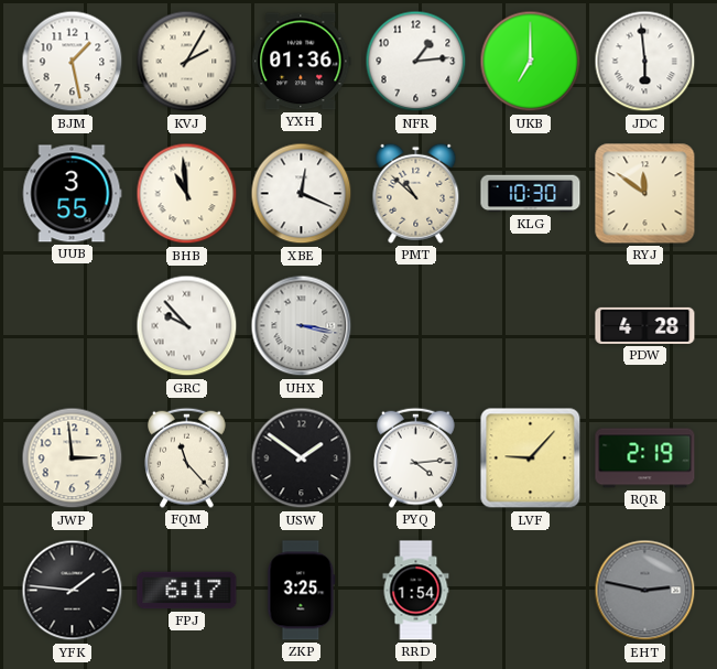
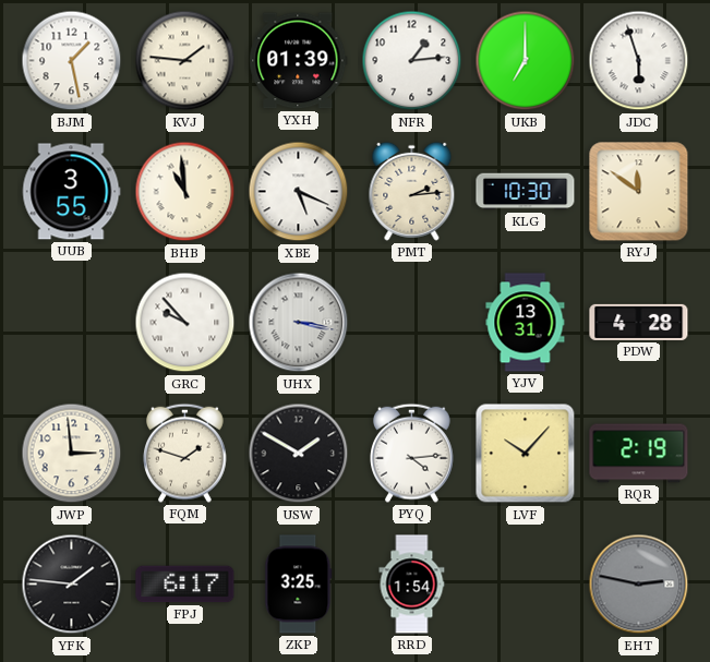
KVJ: 2:05 -> 1:46 (185, 61)
YXH: 01:36 -> 01:39 (299, 61)
JDC: 5:59 -> 5:57 (639, 61)
XBE: 12:19 -> 5:19 (299, 192)
PMT: 10:52 -> 2:14 (412, 191)
YJV: none -> 13:31 (526, 323)
FQM: 11:23 -> 1:48 (185, 453)
USW: 1:51 -> 1:50 (299, 454)
LVF: 9:07 -> 10:07 (526, 454)
